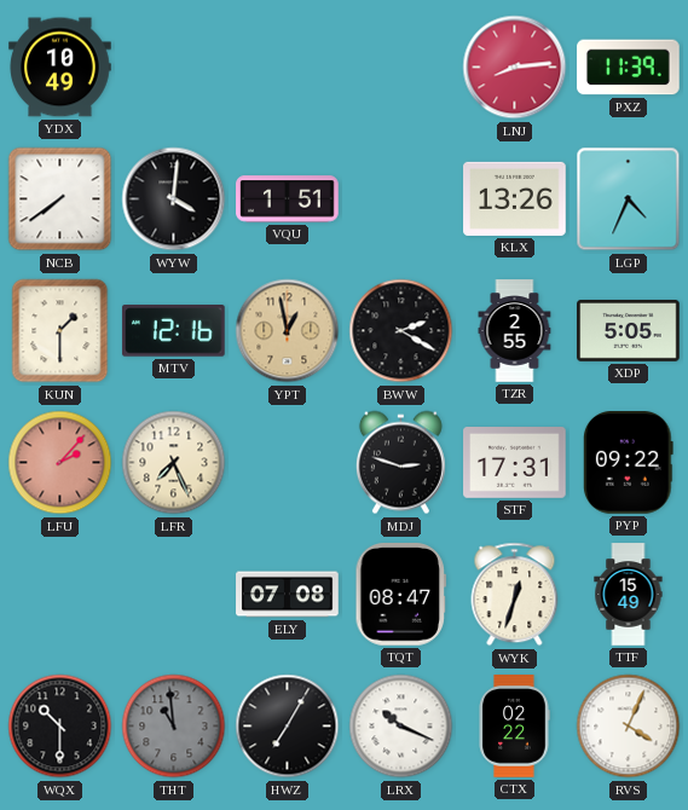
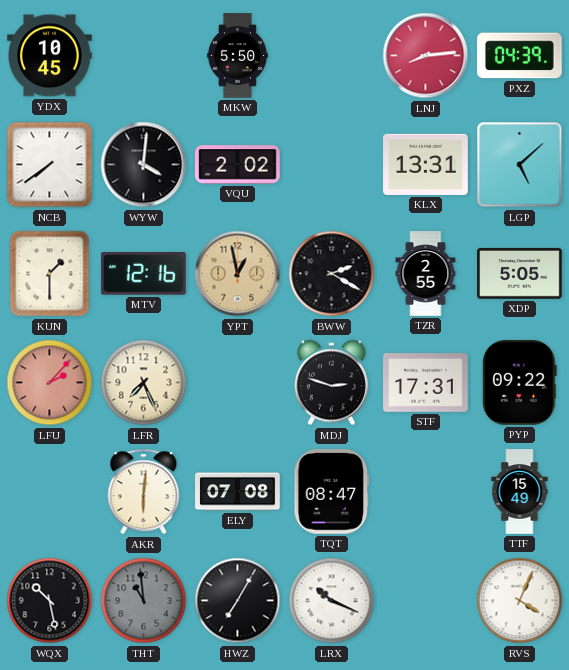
YDX: 10:49 -> 10:45 (50, 56)
MKW: none -> 5:50 (237, 56)
PXZ: 11:39 -> 04:39 (520, 56)
VQU: 1:51 -> 2:02 (238, 165)
KLX: 13:26 -> 13:31 (426, 164)
LGP: 4:34 -> 5:08 (520, 165)
AKR: none -> 6:01 (144, 492)
WYK: 12:33 -> none (515, 595)
WQX: 10:30 -> 10:28 (50, 601)
CTX: 02:22 -> none (514, 727)
